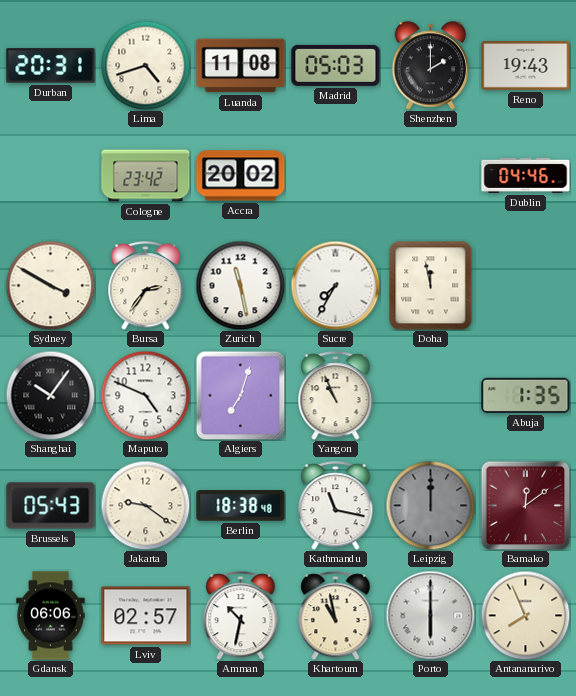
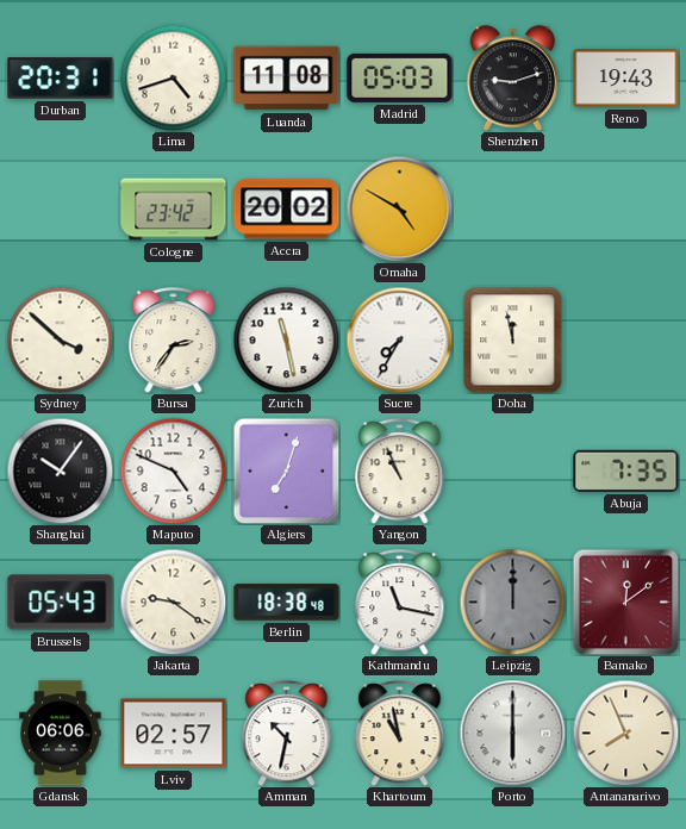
Shenzhen: 2:00 -> 9:12 (513, 79)
Omaha: none -> 4:50 (399, 208)
Dublin: 04:46 -> none (526, 175)
Sydney: 3:50 -> 3:52 (60, 339)
Abuja: 1:35 -> 7:35 (626, 470)
